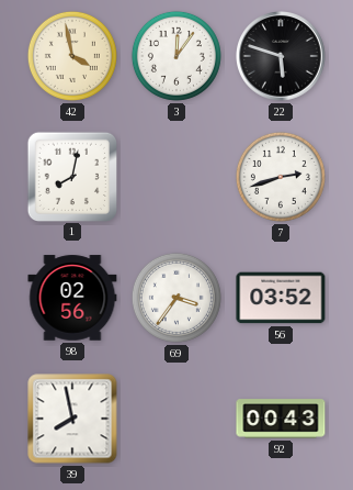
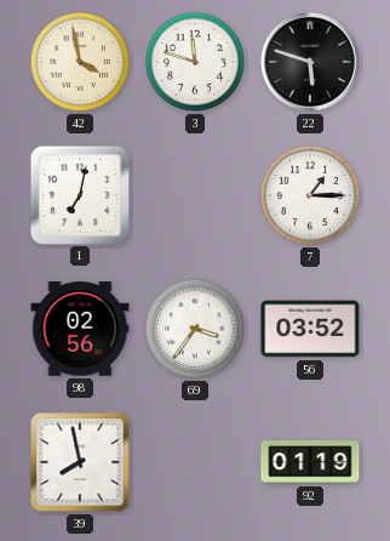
3: 12:06 -> 11:48 (195, 62)
1: 8:02 -> 7:02 (79, 194)
7: 2:42 -> 1:15 (310, 195)
92: 00:43 -> 01:19 (310, 462)
